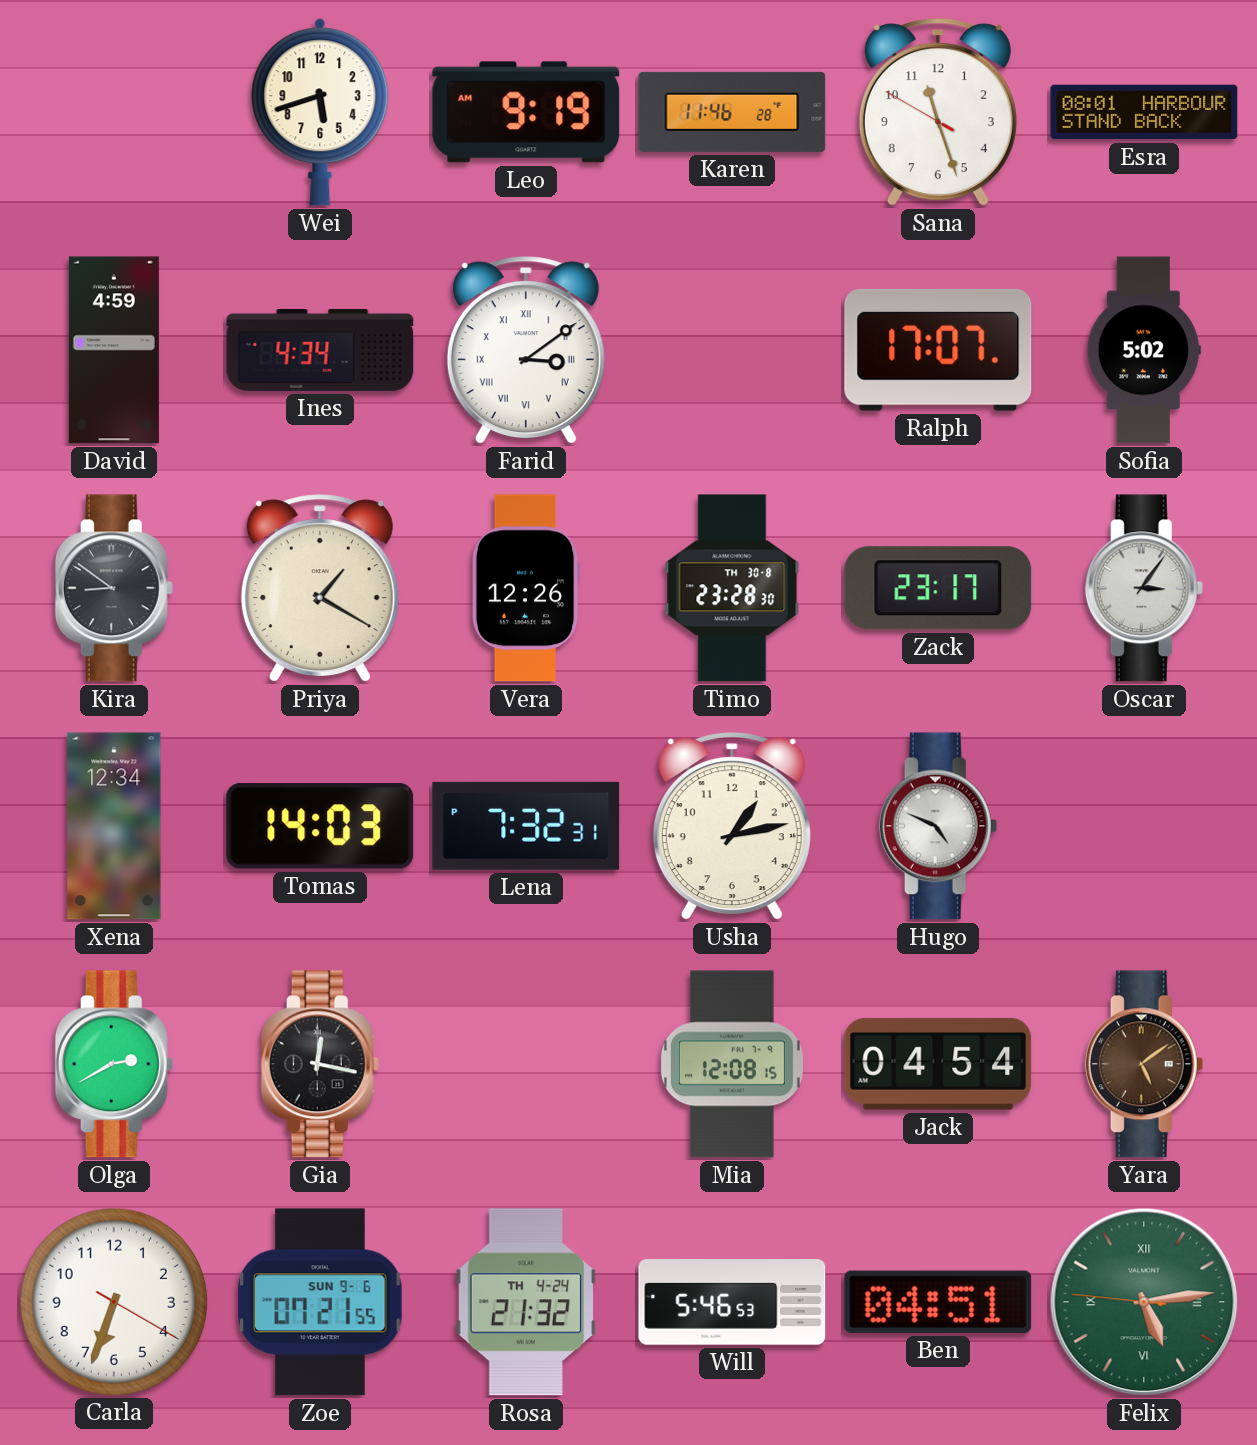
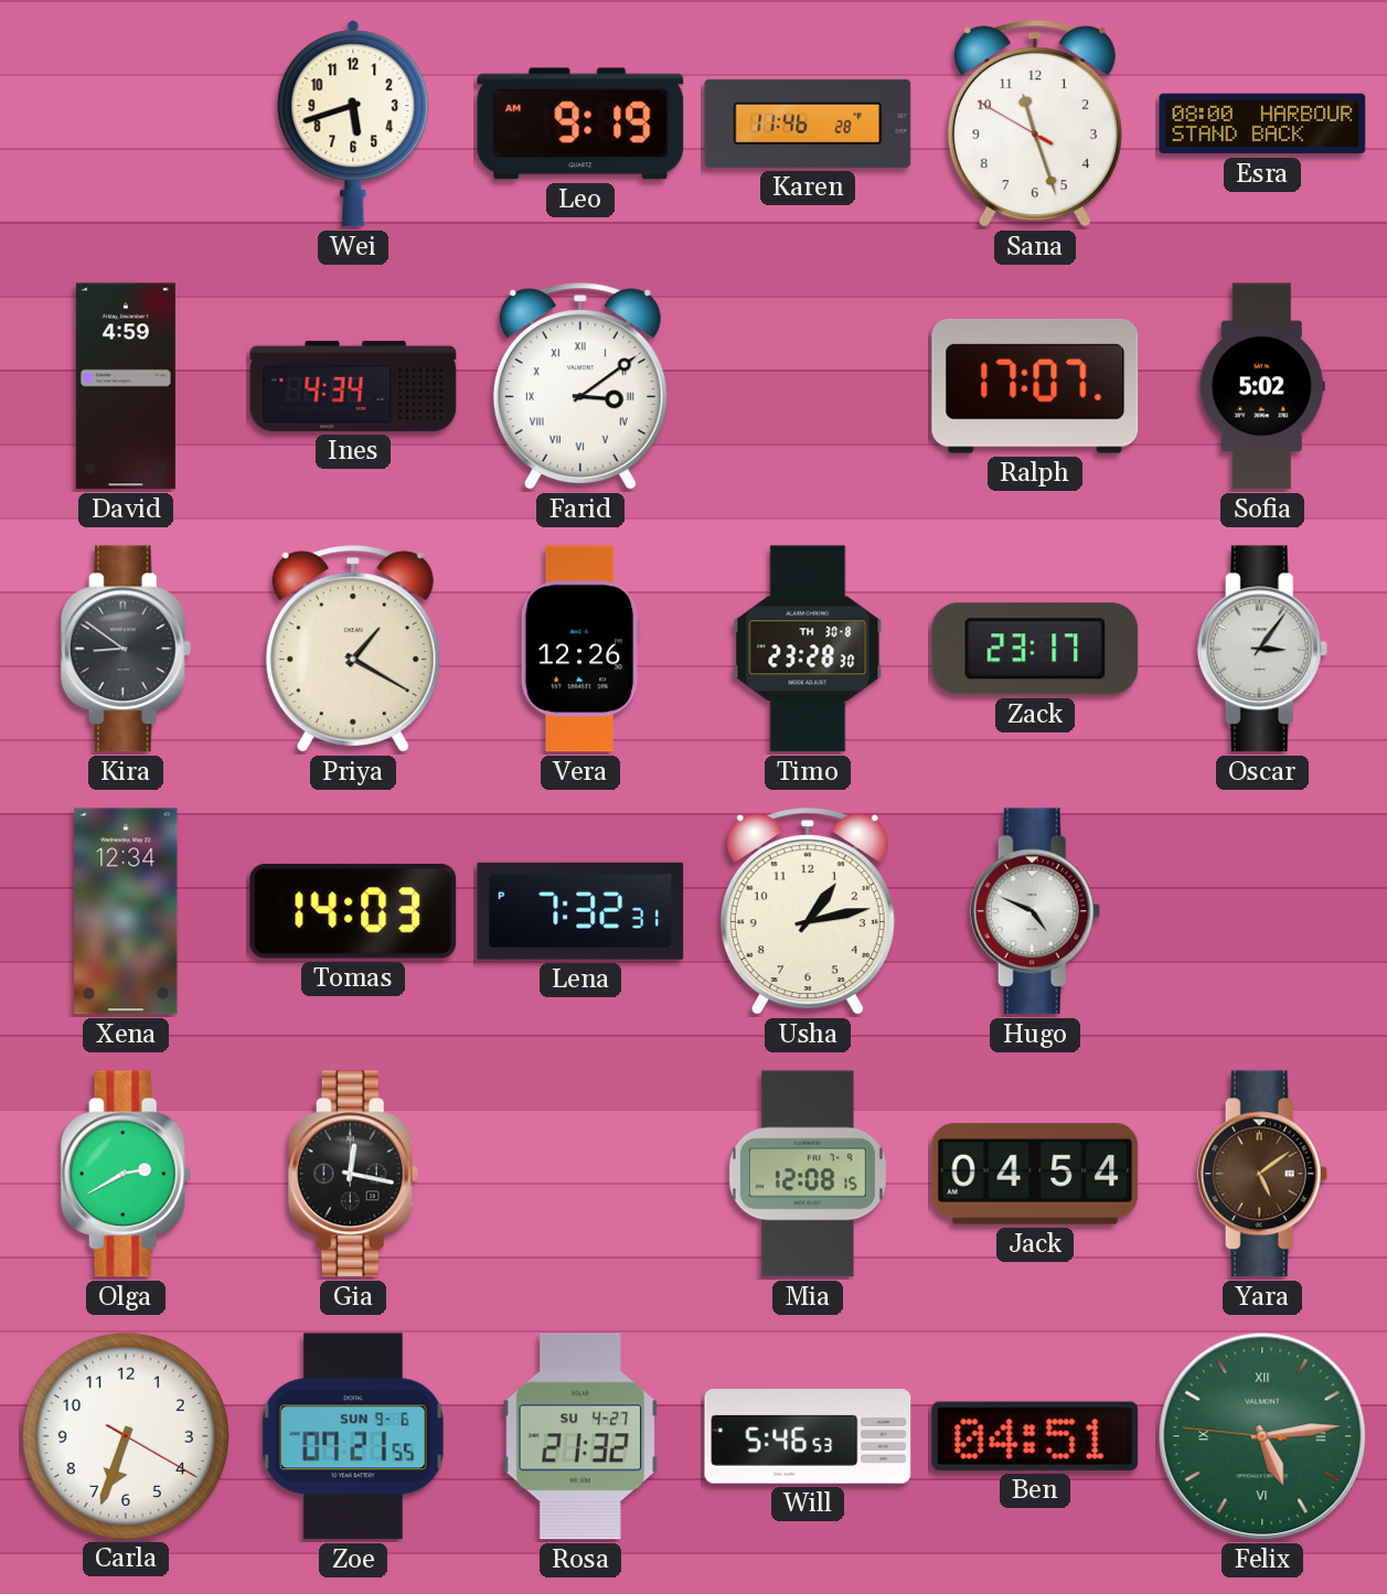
Esra: 08:01 -> 08:00 (1262, 124)
Rosa date: TH 4-24 -> SU 4-27 (580, 1436)
